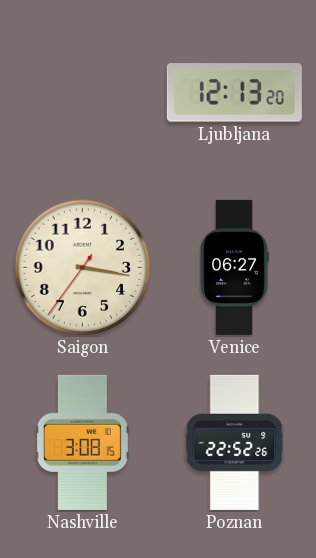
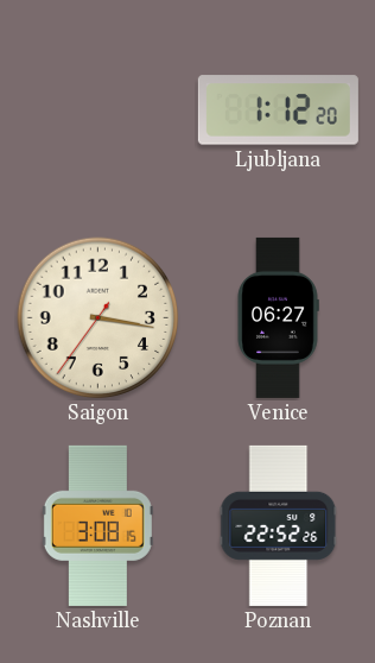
Ljubljana: 12:13 -> 1:12 (278, 110)
